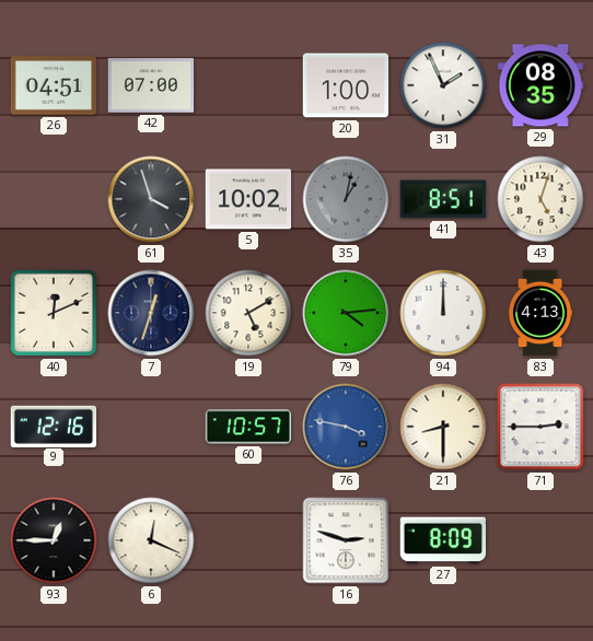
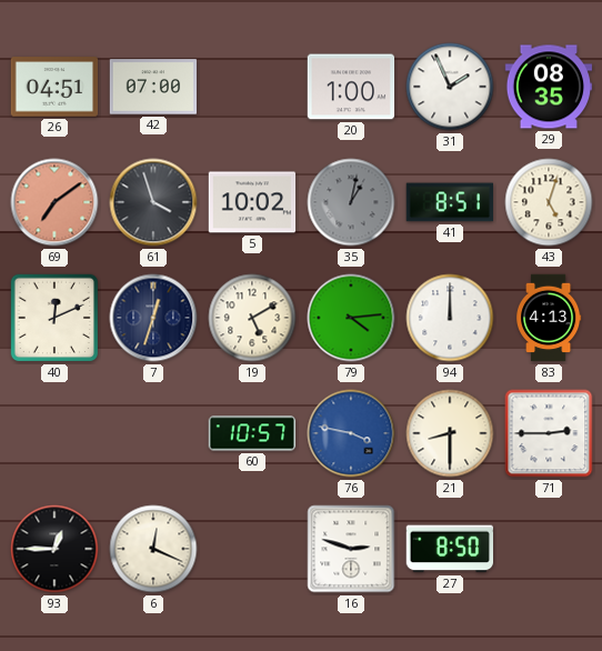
69: none -> 7:09 (54, 202)
9: 12:16 -> none (54, 426)
27: 8:09 -> 8:50 (450, 549)
